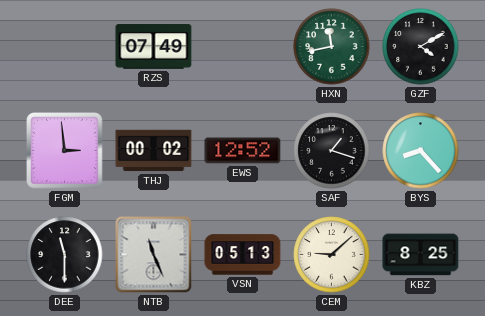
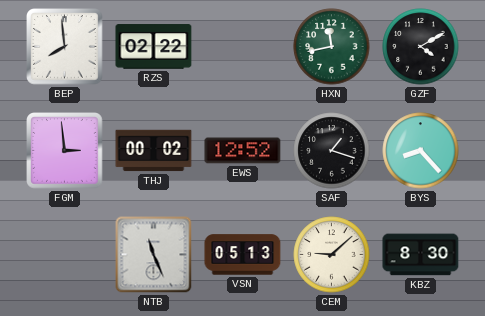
BEP: none -> 7:59 (65, 47)
RZS: 07:49 -> 02:22 (154, 47)
DEE: 11:30 -> none (65, 255)
KBZ: 8:25 -> 8:30 (421, 255)
